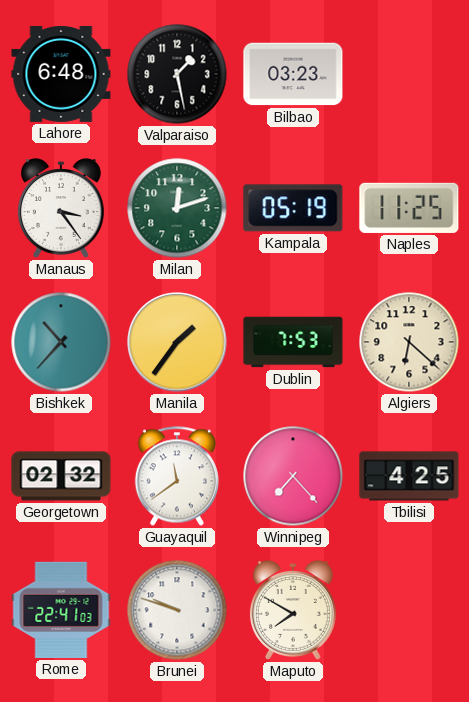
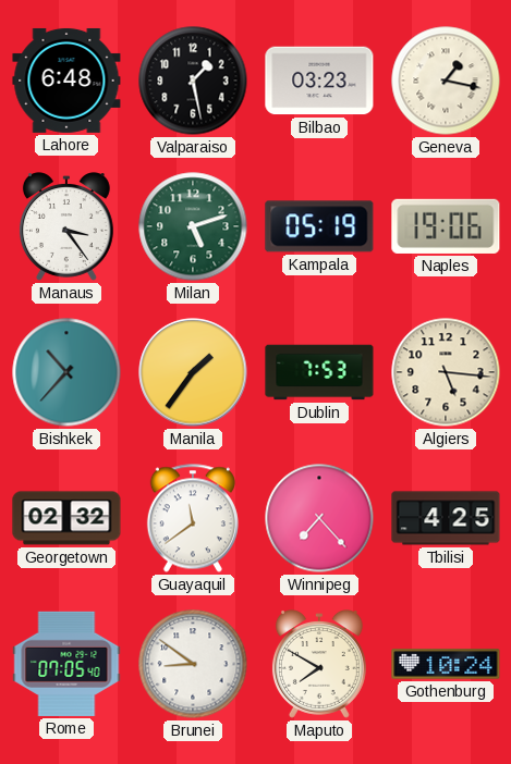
Geneva: none -> 1:17 (446, 81)
Milan: 12:12 -> 5:12 (193, 226)
Naples: 11:25 -> 19:06 (446, 226)
Algiers: 6:22 -> 5:16 (446, 372)
Rome: 22:41 -> 07:05 (66, 664)
Brunei: 9:48 -> 8:51 (193, 664)
Gothenburg: none -> 10:24 (446, 664)
